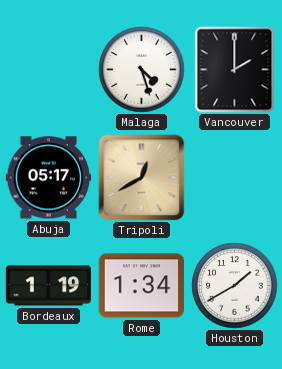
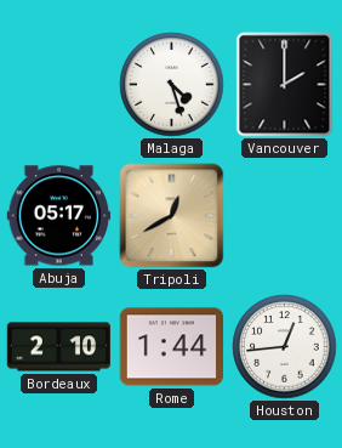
Bordeaux: 1:19 -> 2:10 (59, 347)
Rome: 1:34 -> 1:44 (172, 347)
Houston: 1:40 -> 12:44 (285, 347)
